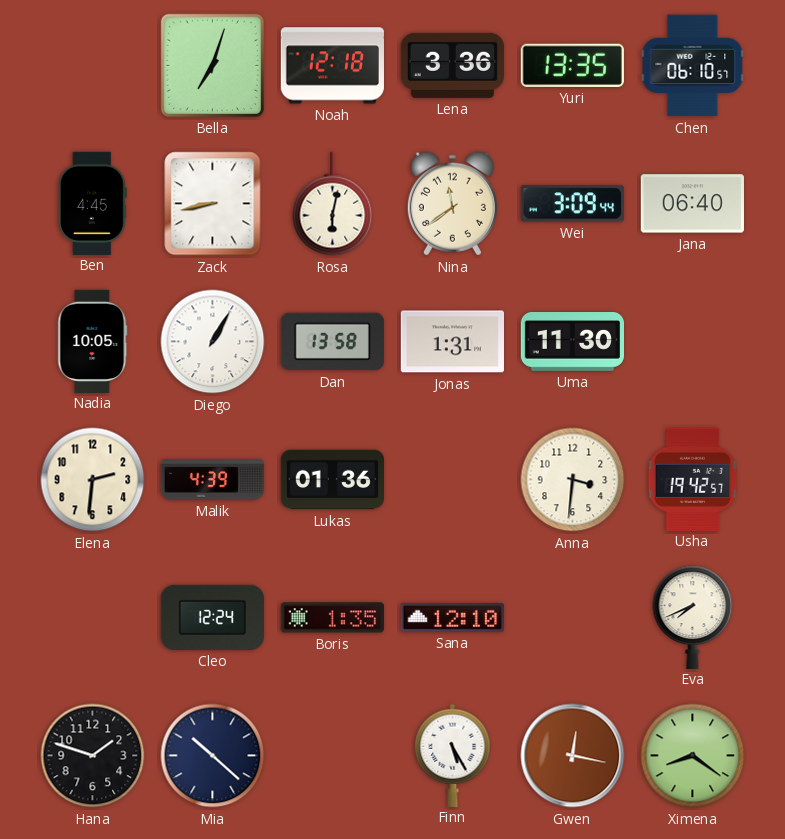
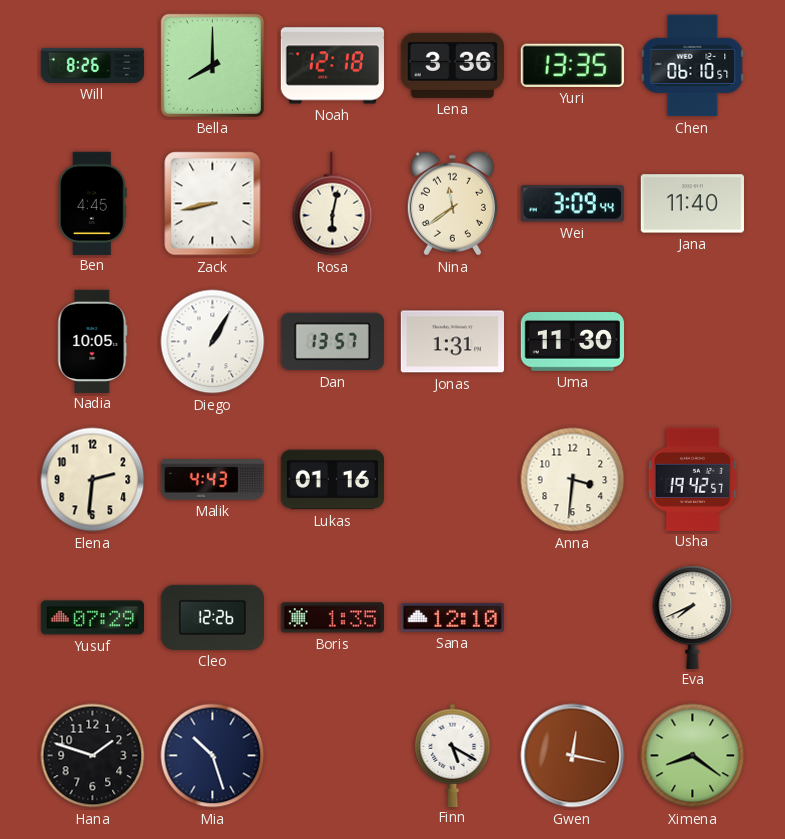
Will: none -> 8:26 (93, 65)
Bella: 7:03 -> 8:00 (212, 65)
Jana: 06:40 -> 11:40 (692, 204)
Dan: 13:58 -> 13:57 (332, 342)
Malik: 4:39 -> 4:43 (212, 480)
Lukas: 01:36 -> 01:16 (332, 480)
Yusuf: none -> 07:29 (92, 618)
Cleo: 12:24 -> 12:26 (212, 617)
Mia: 10:22 -> 10:27 (213, 756)
Finn: 5:25 -> 5:20 (453, 755)
